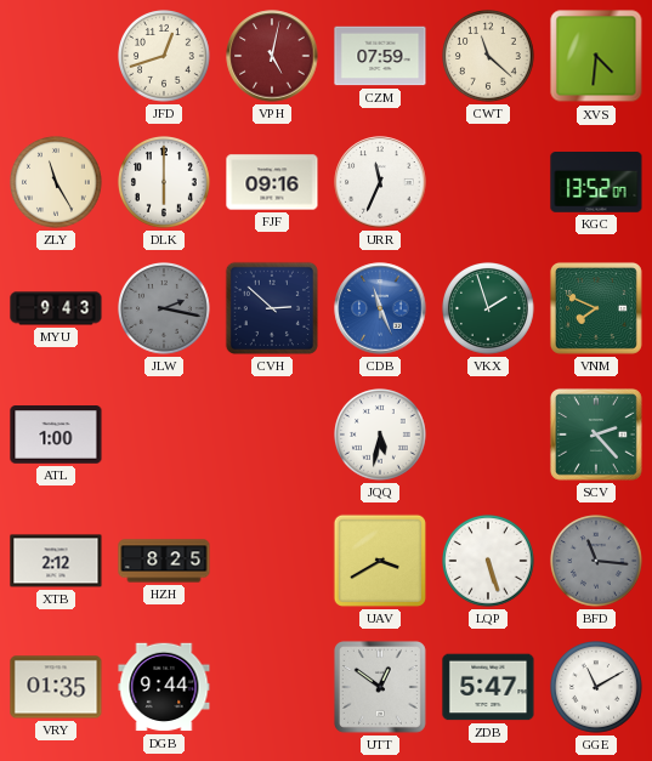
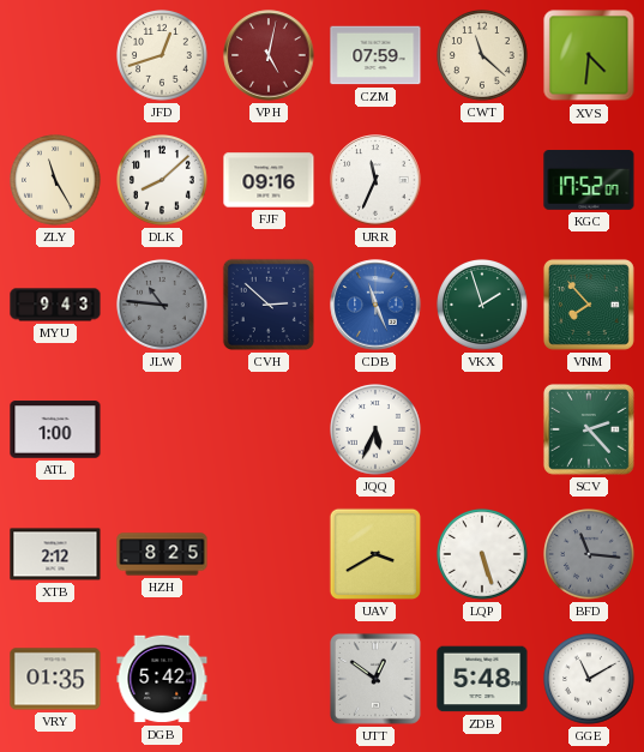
DLK: 6:00 -> 8:08 (163, 181)
KGC: 13:52 -> 17:52 (589, 181)
JLW: 2:17 -> 10:46 (163, 306)
VNM: 7:49 -> 7:53 (589, 305)
JQQ: 5:32 -> 5:34 (377, 431)
DGB: 9:44 -> 5:42 (162, 679)
ZDB: 5:47 -> 5:48 (482, 679)
